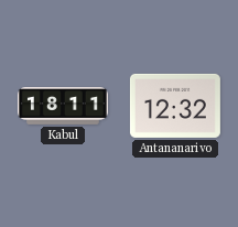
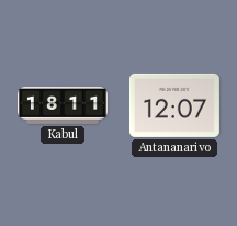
Antananarivo: 12:32 -> 12:07 (174, 105)
